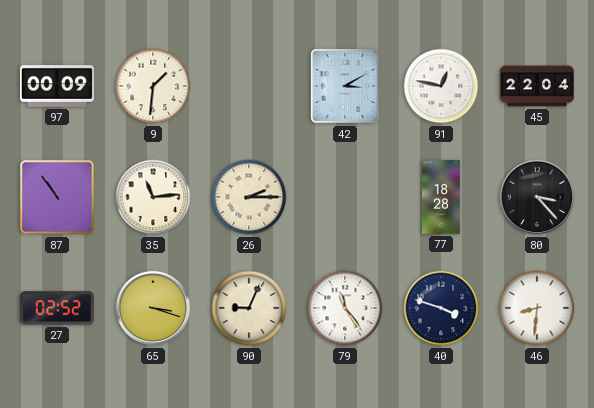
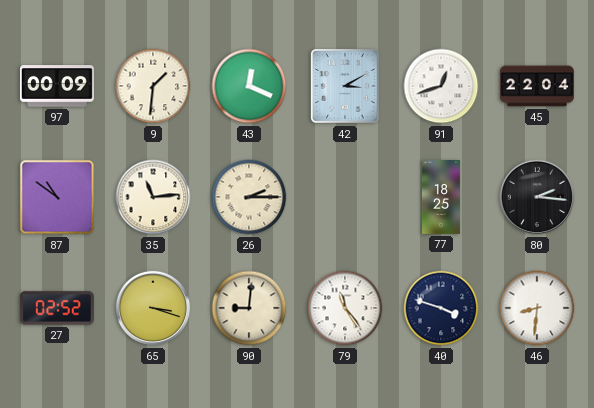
43: none -> 12:19 (249, 86)
91: 12:47 -> 12:42 (441, 86)
87: 10:54 -> 10:51 (57, 197)
77: 18:28 -> 18:25 (441, 197)
80: 3:23 -> 2:16 (537, 197)
90: 9:04 -> 9:01 (249, 308)
